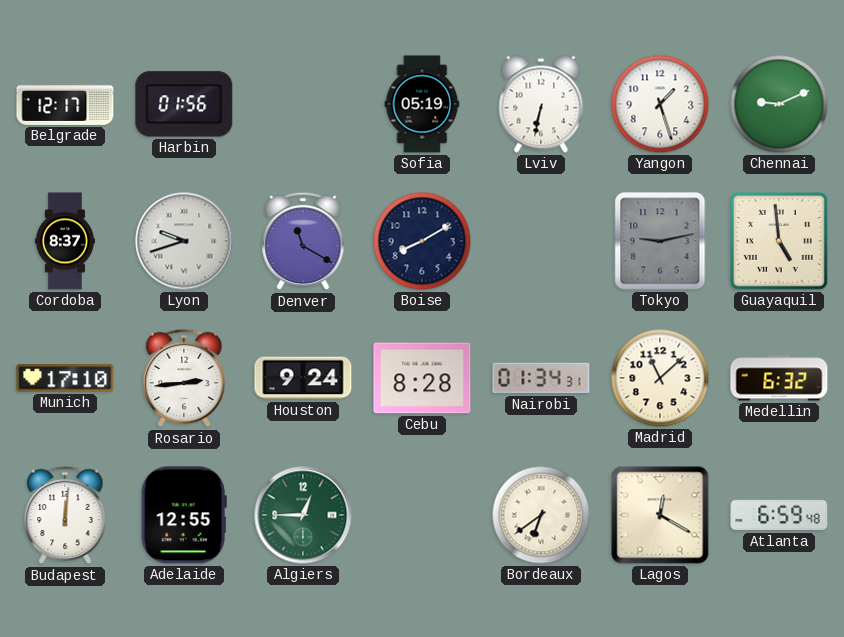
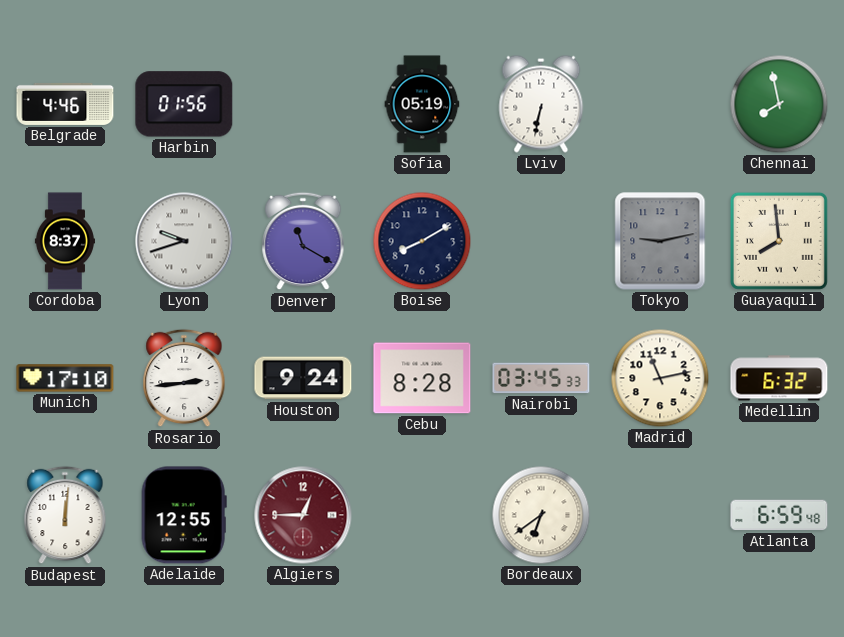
Belgrade: 12:17 -> 4:46 (65, 104)
Yangon: 1:27 -> none (660, 104)
Chennai: 9:11 -> 7:58 (779, 104)
Guayaquil: 4:59 -> 7:59 (779, 241)
Nairobi: 01:34 -> 03:45 (541, 378)
Madrid: 11:08 -> 11:13 (660, 378)
Algiers dial: green -> burgundy (303, 515)
Lagos: 12:20 -> none (660, 515)
